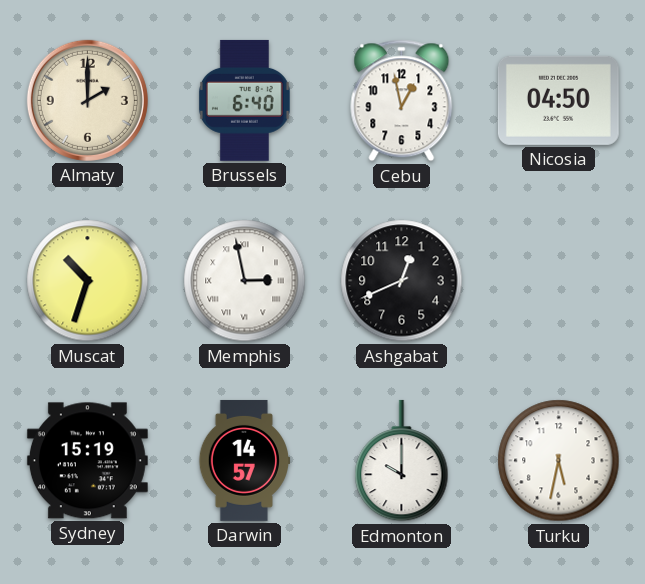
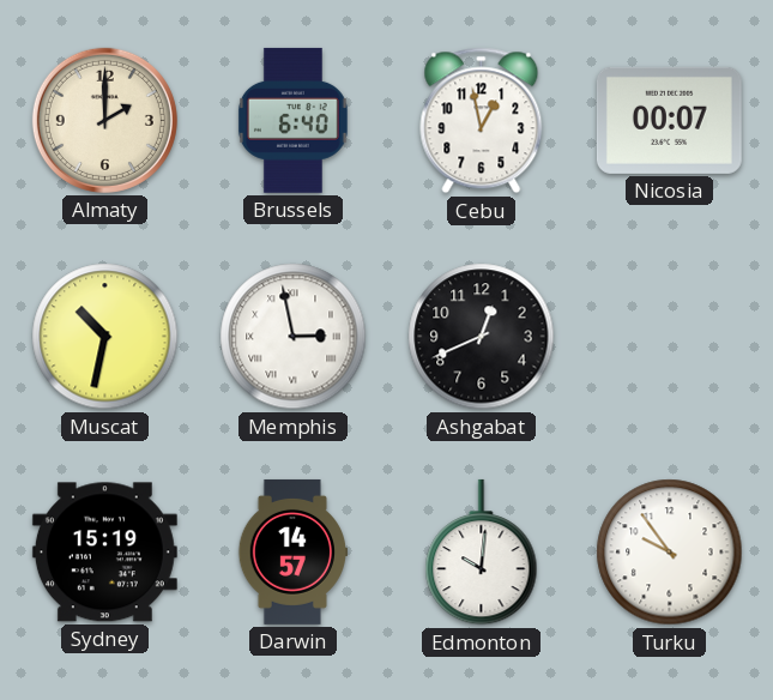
Nicosia: 04:50 -> 00:07 (669, 120)
Muscat: 10:33 -> 10:32 (105, 337)
Edmonton: 10:00 -> 10:01 (482, 553)
Turku: 5:32 -> 9:54 (670, 553)
